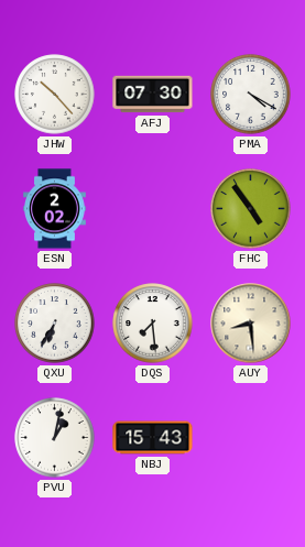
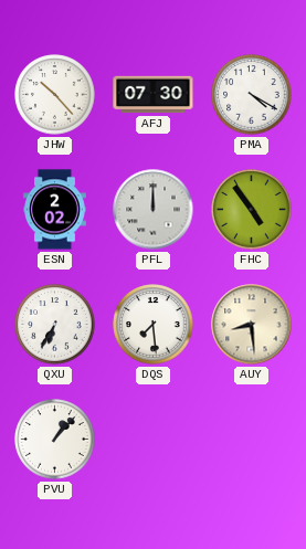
PFL: none -> 12:00 (154, 210)
PVU: 1:02 -> 1:07 (55, 440)
NBJ: 15:43 -> none (153, 438)
